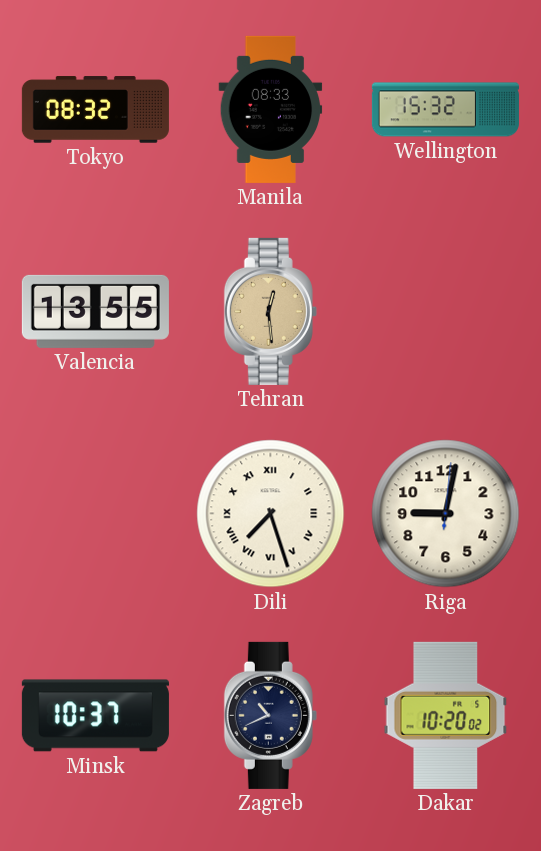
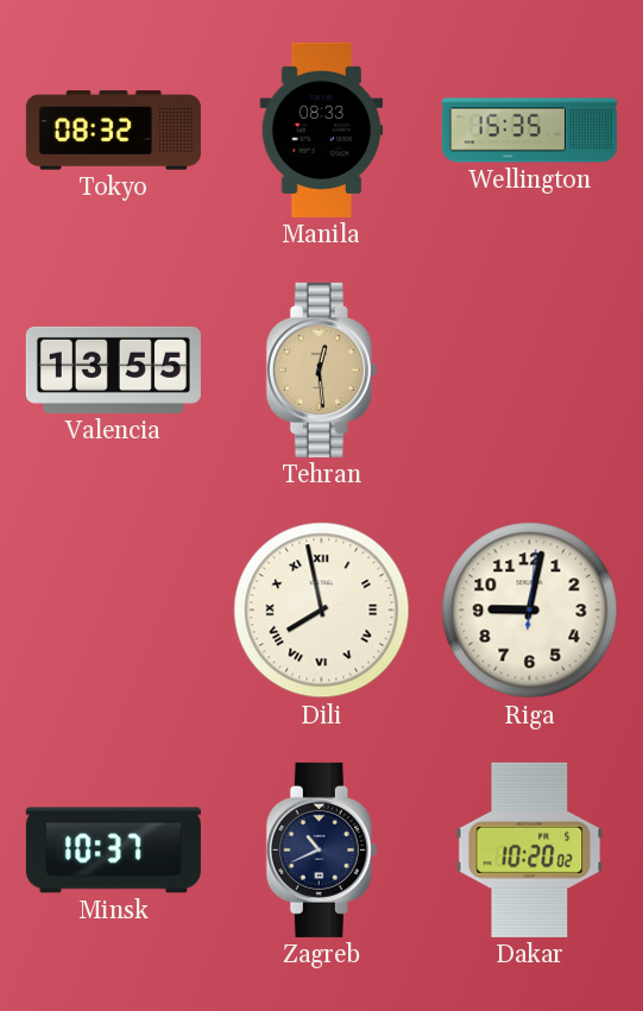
Wellington: 15:32 -> 15:35 (529, 131)
Dili: 7:27 -> 7:58 (322, 611)
